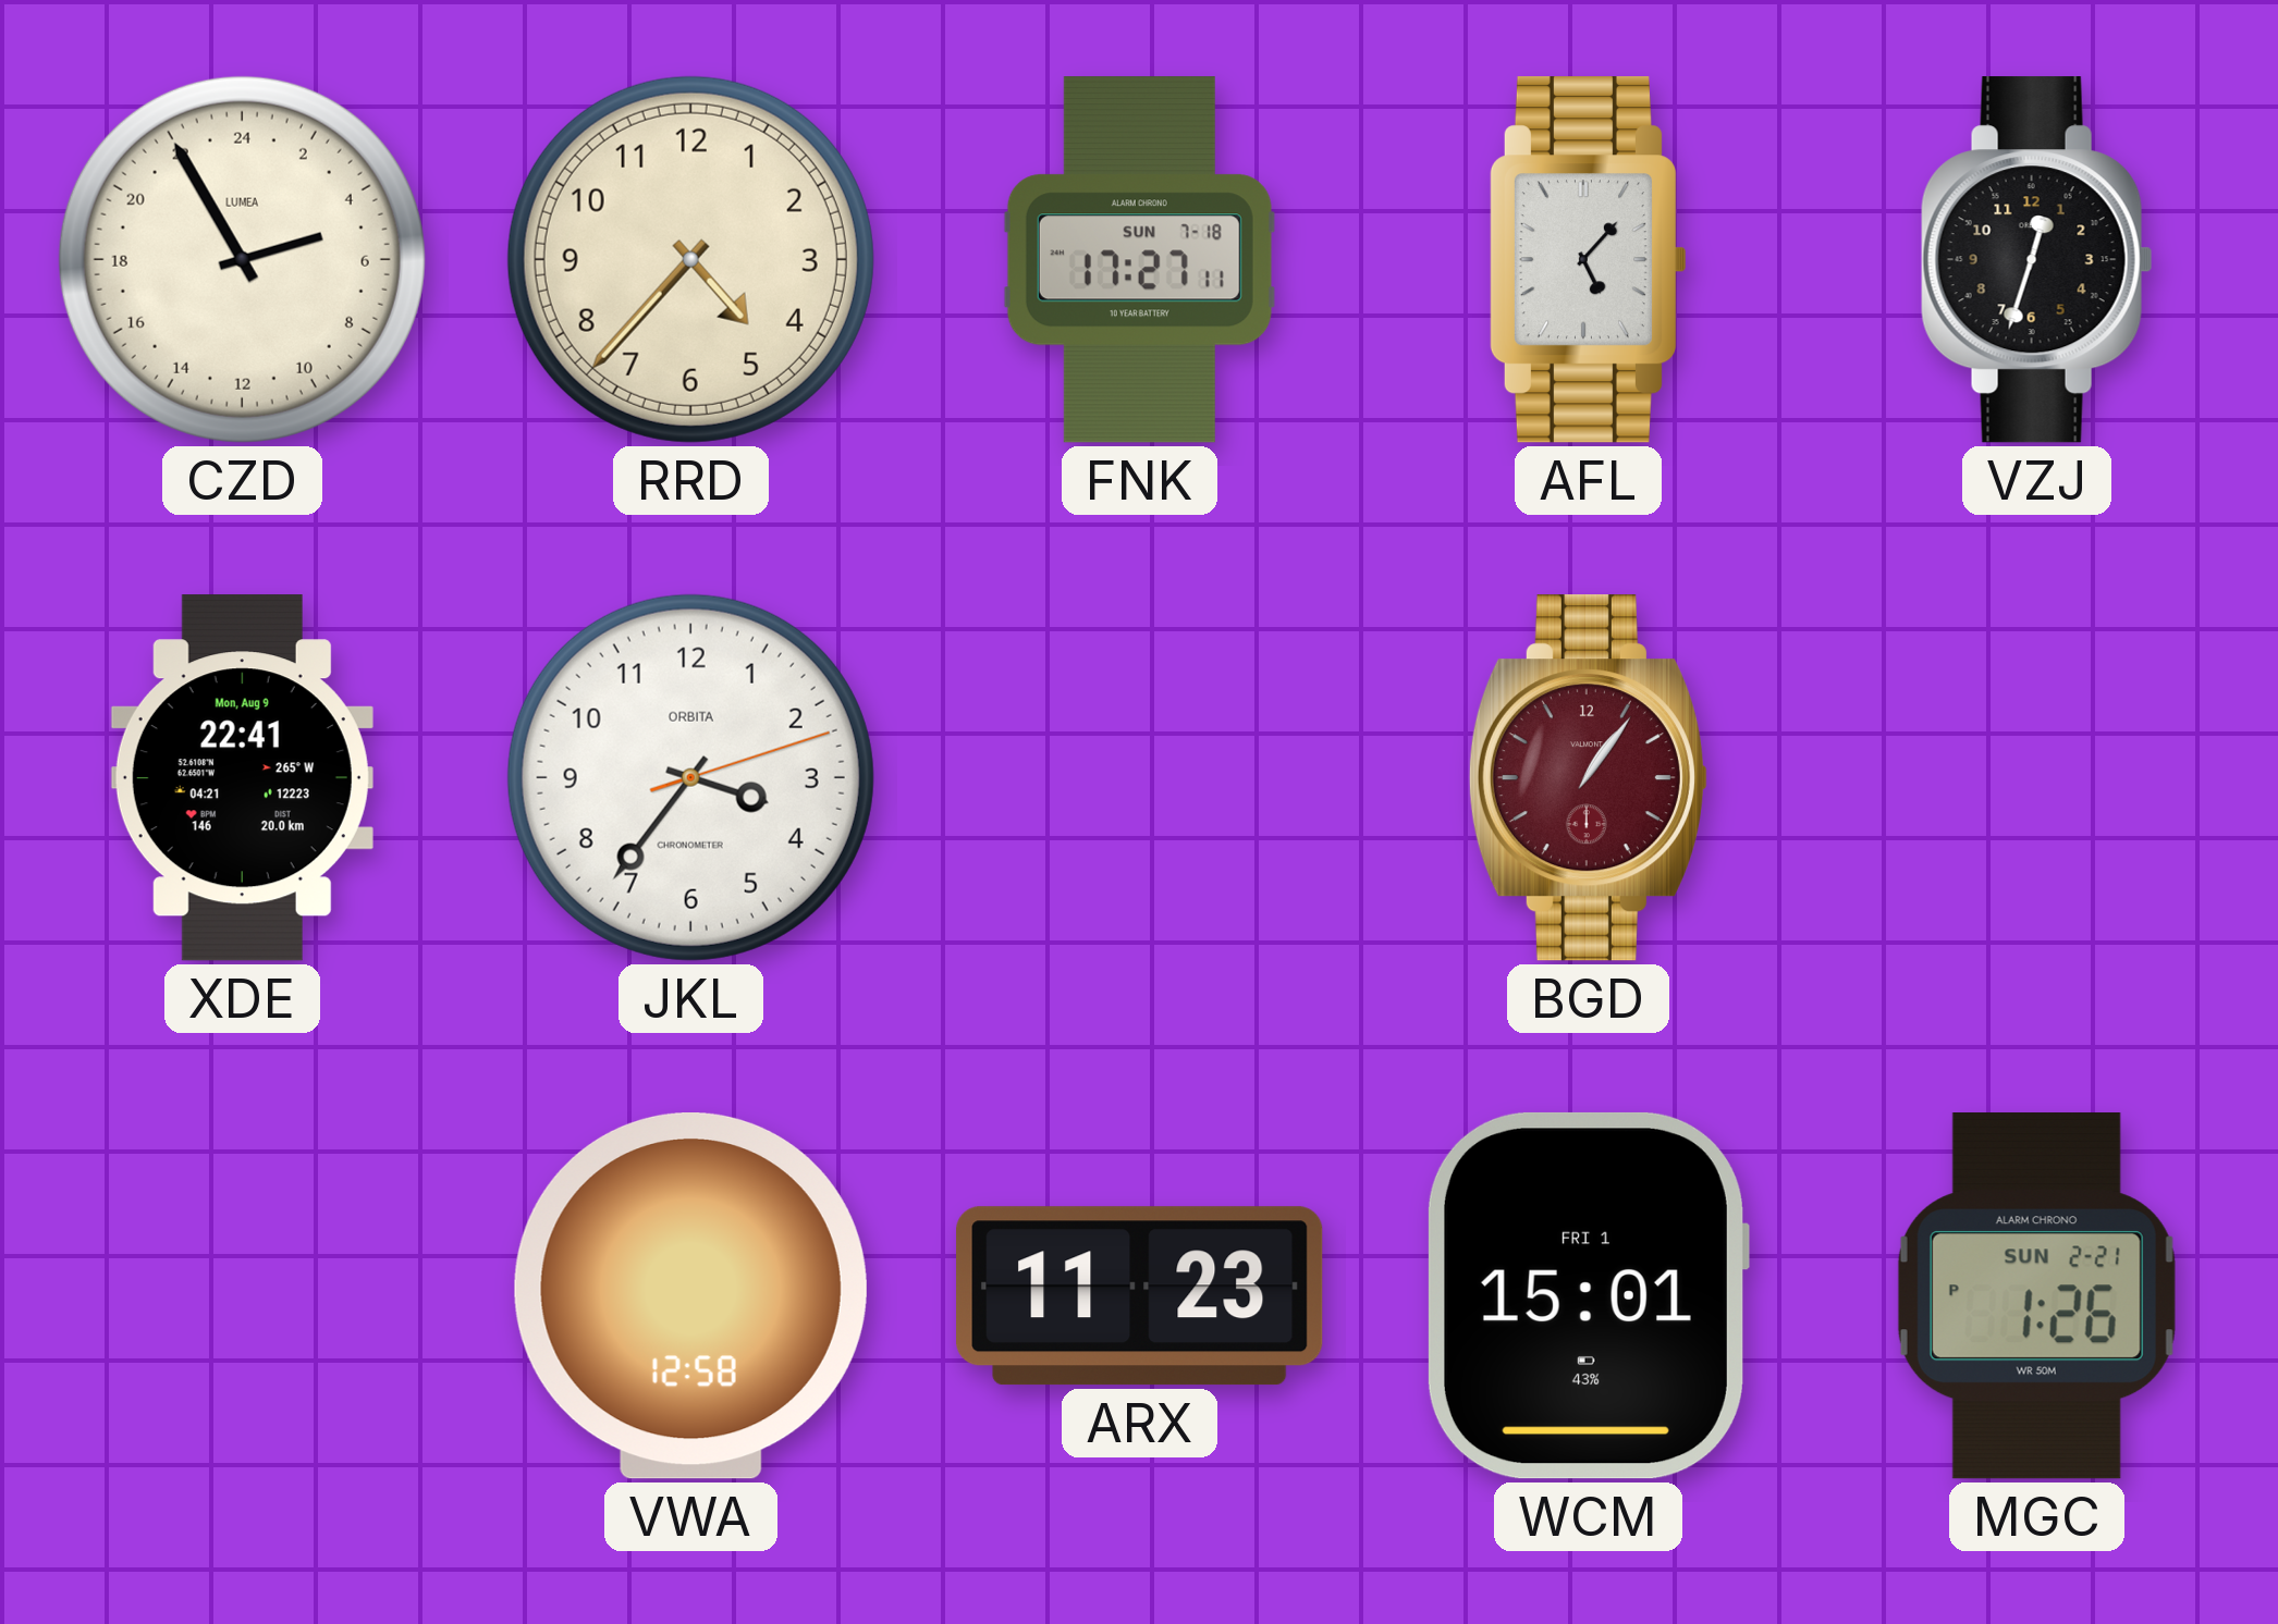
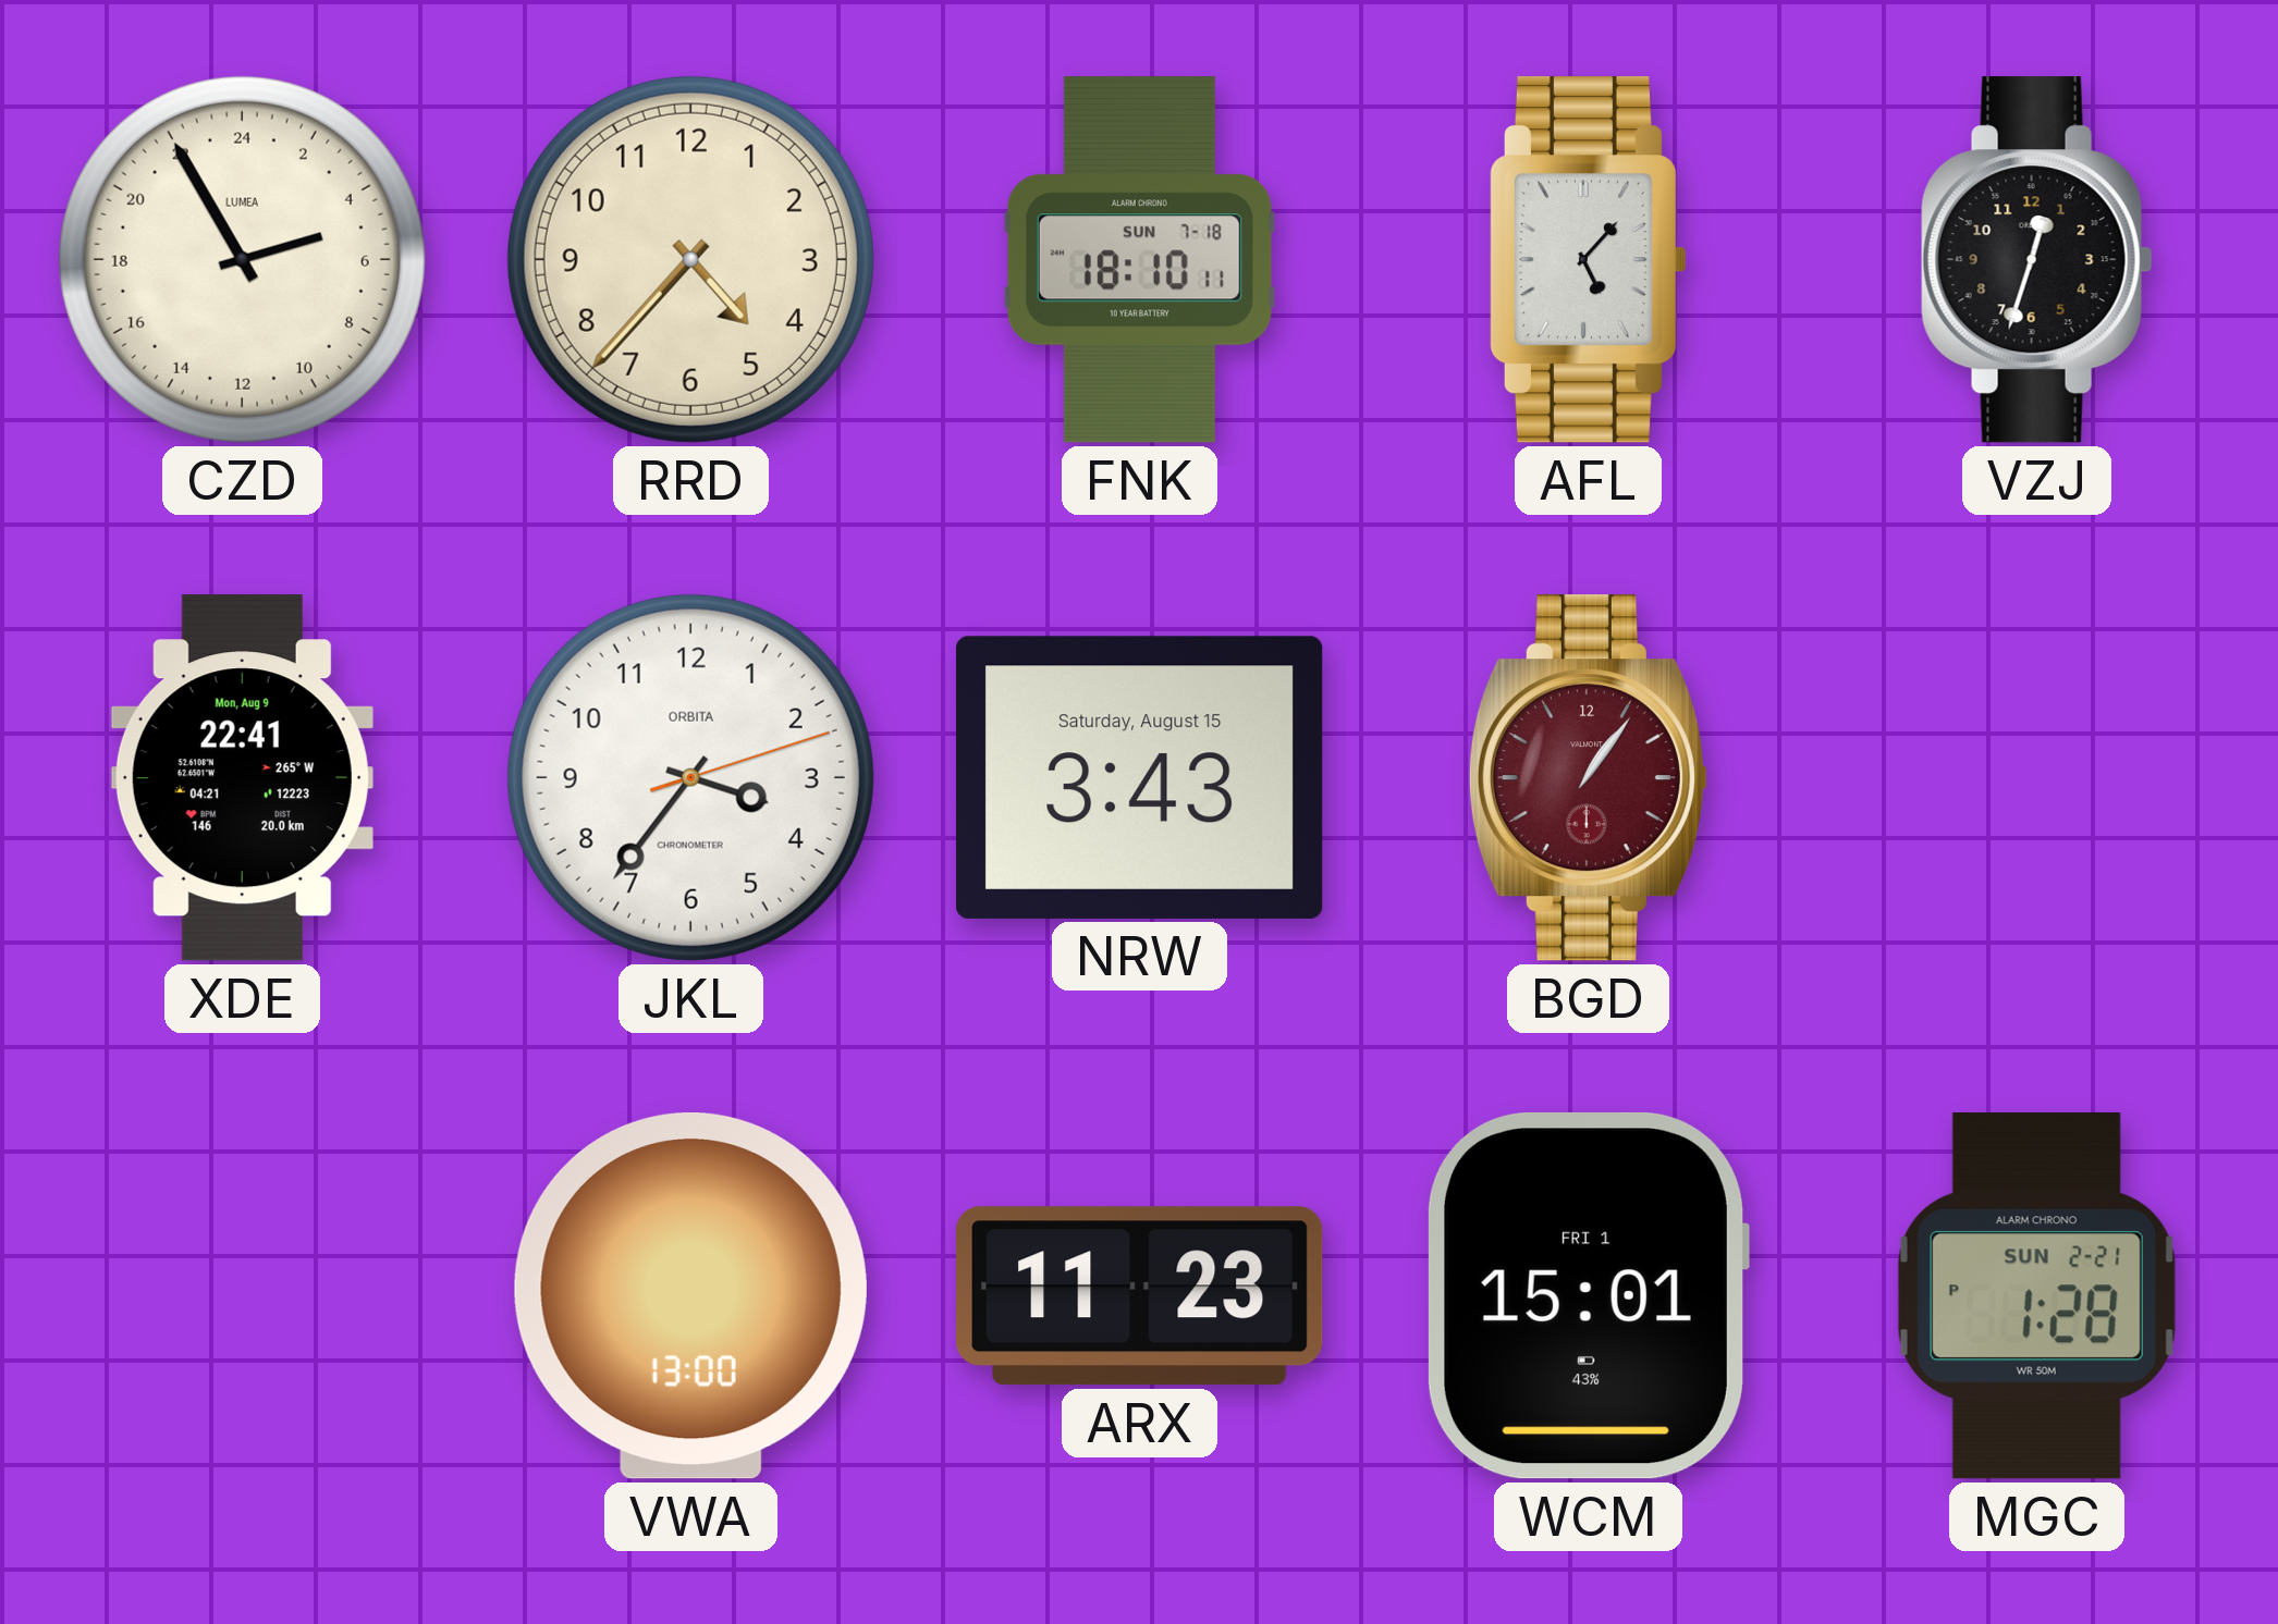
FNK: 17:27 -> 18:10 (1139, 260)
NRW: none -> 3:43 (1140, 777)
VWA: 12:58 -> 13:00 (690, 1296)
MGC: 1:26 -> 1:28 (2036, 1296)
